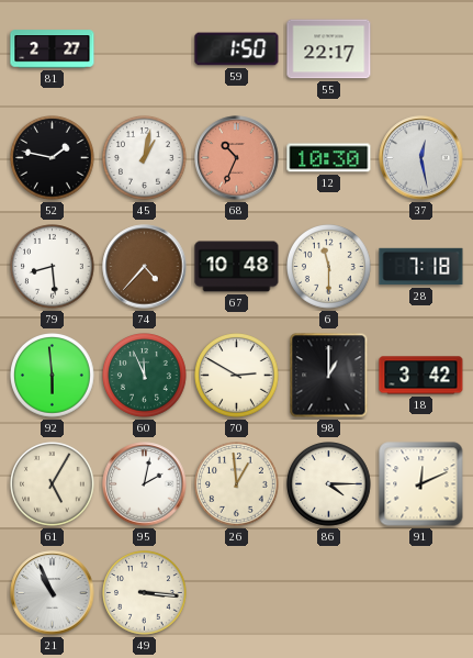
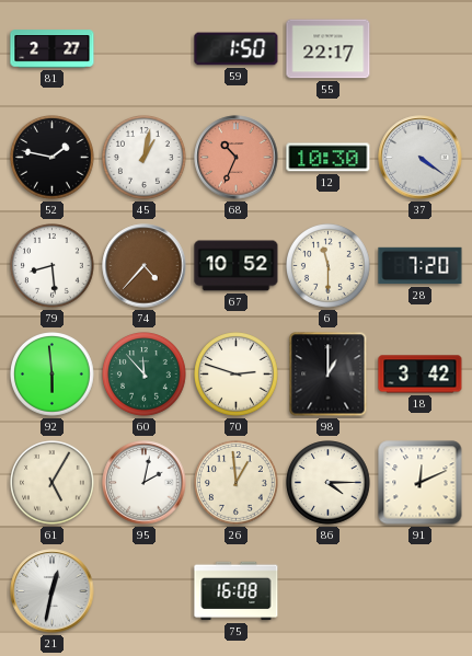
37: 12:28 -> 4:21 (421, 158)
67: 10:48 -> 10:52 (237, 266)
28: 7:18 -> 7:20 (421, 266)
60: 11:56 -> 11:53 (145, 375)
70: 2:50 -> 2:48 (237, 375)
21: 10:56 -> 12:32 (53, 591)
49: 3:16 -> none (145, 593)
75: none -> 16:08 (237, 591)
